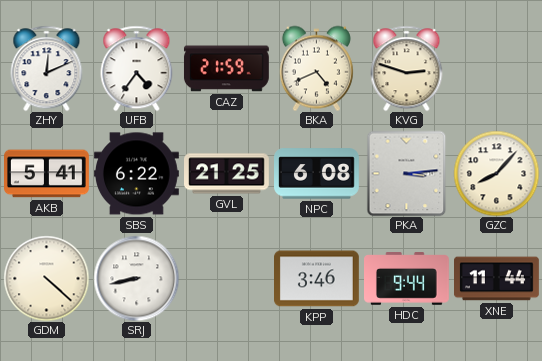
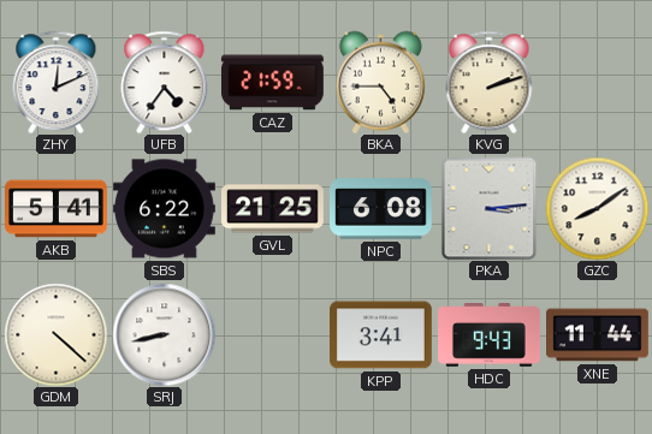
BKA: 4:41 -> 4:45 (380, 82)
KVG: 2:48 -> 2:12 (490, 82)
GZC: 8:07 -> 8:09 (597, 208)
KPP: 3:46 -> 3:41 (381, 335)
HDC: 9:44 -> 9:43 (490, 335)
